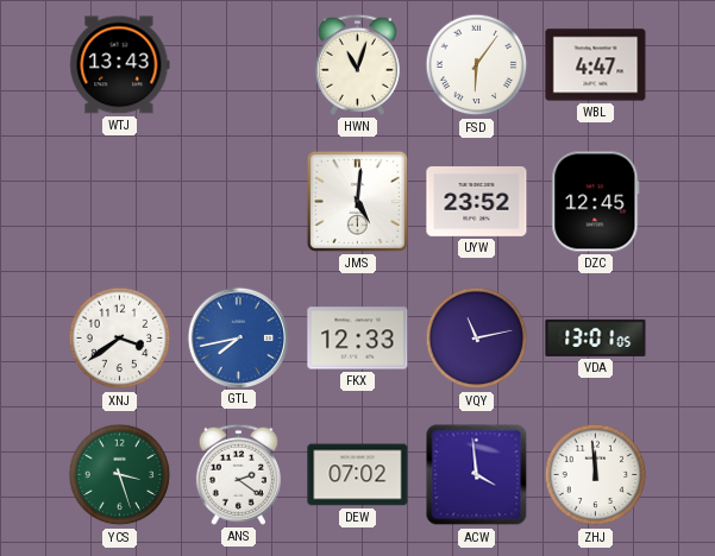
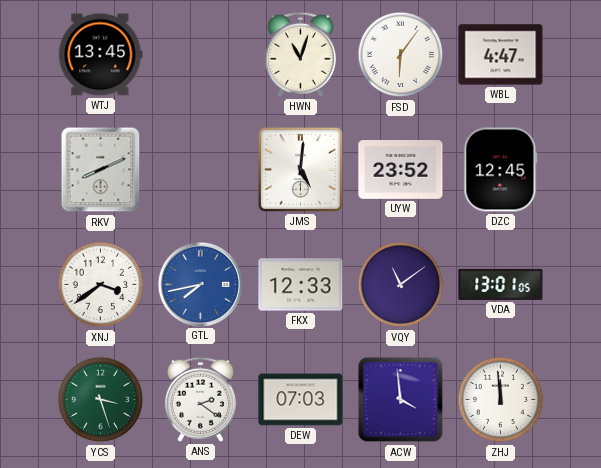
WTJ: 13:43 -> 13:45 (101, 55)
RKV: none -> 8:11 (101, 170)
VQY: 11:13 -> 11:09 (401, 285)
DEW: 07:02 -> 07:03 (301, 400)
